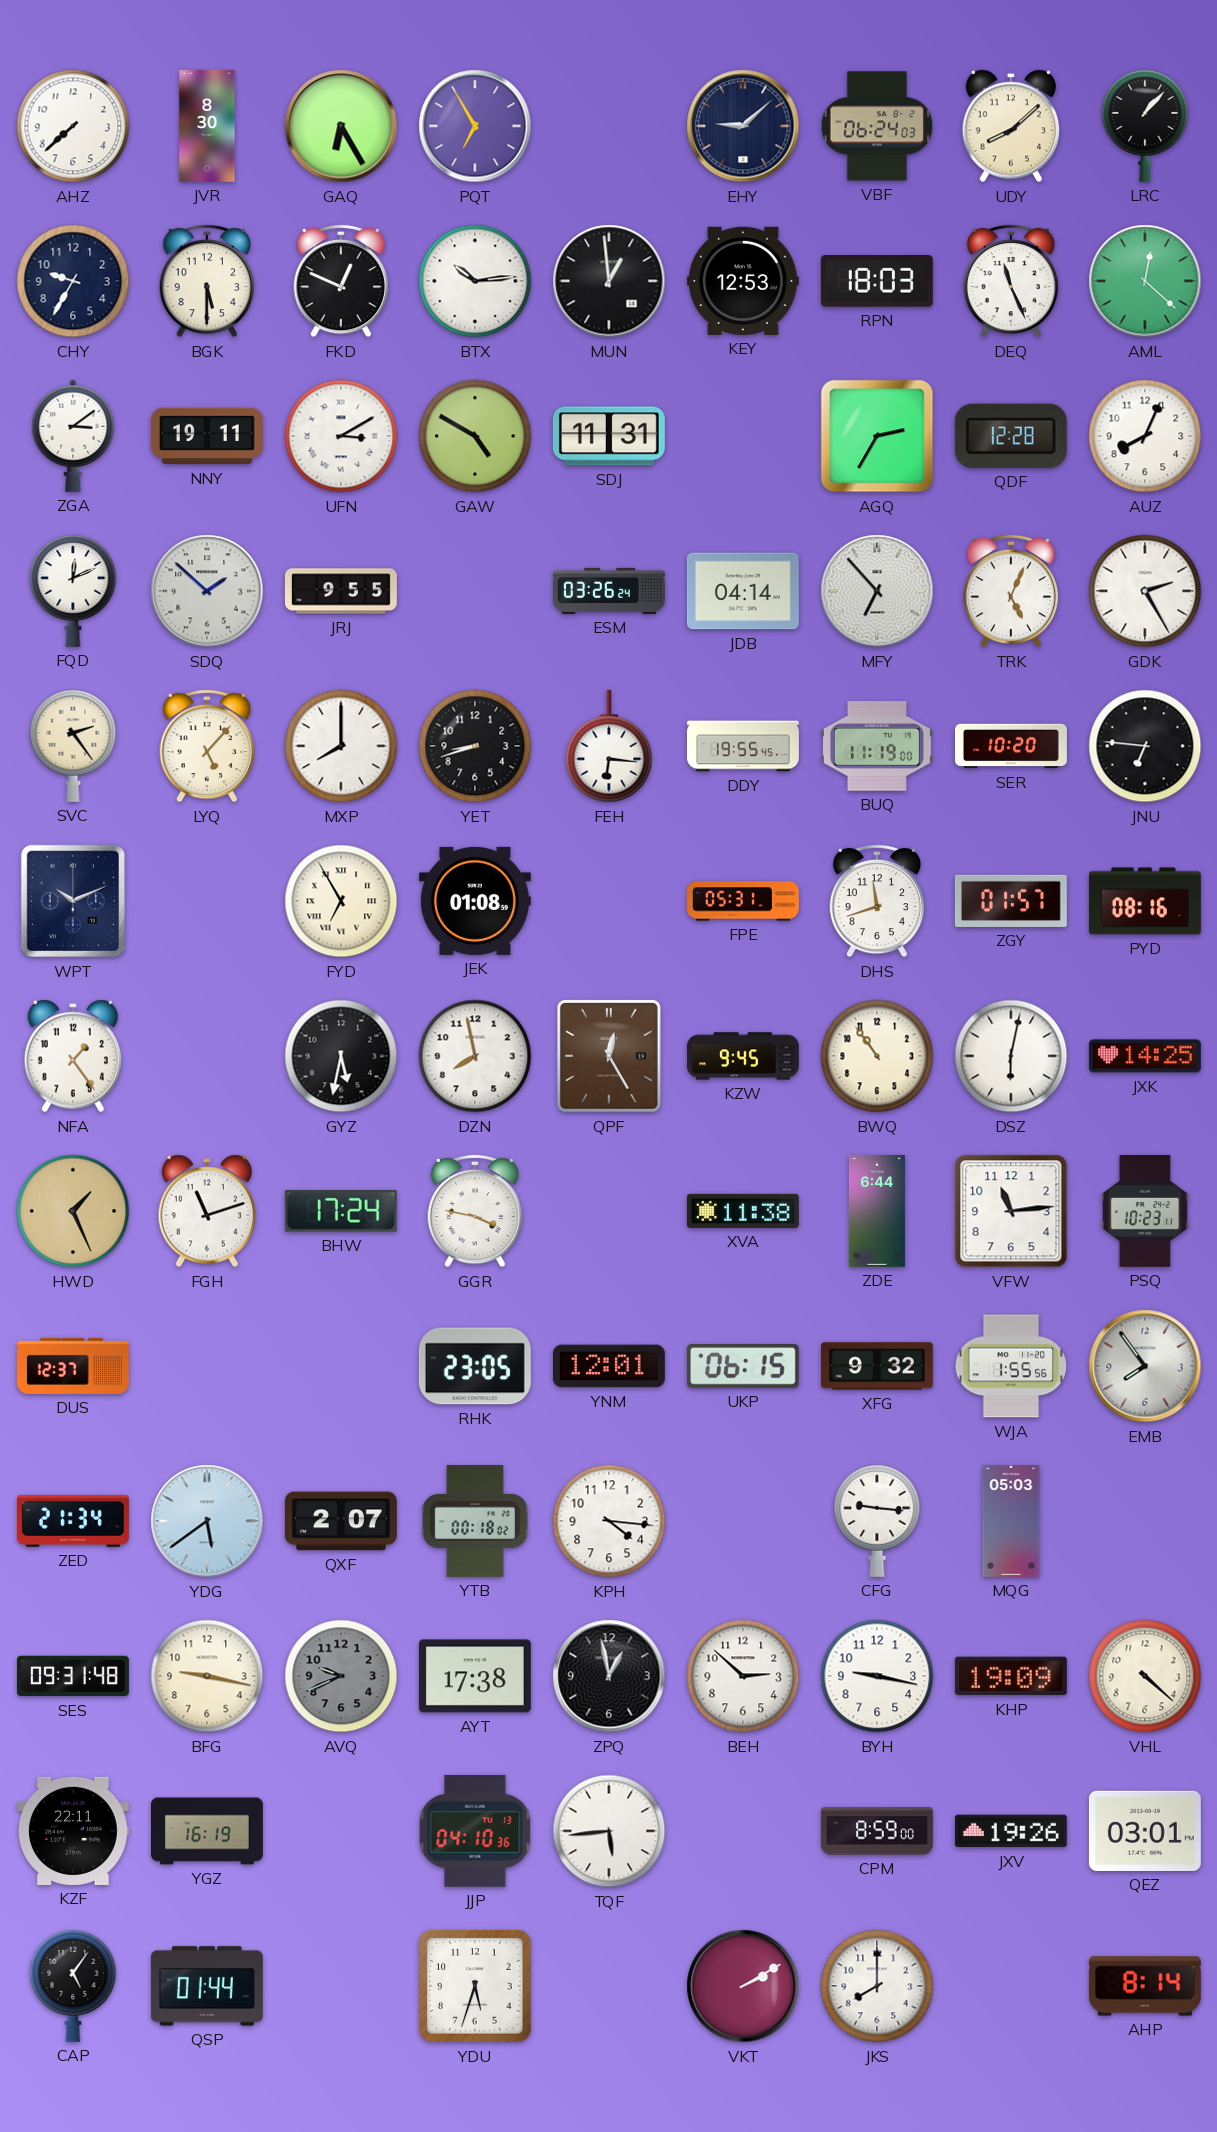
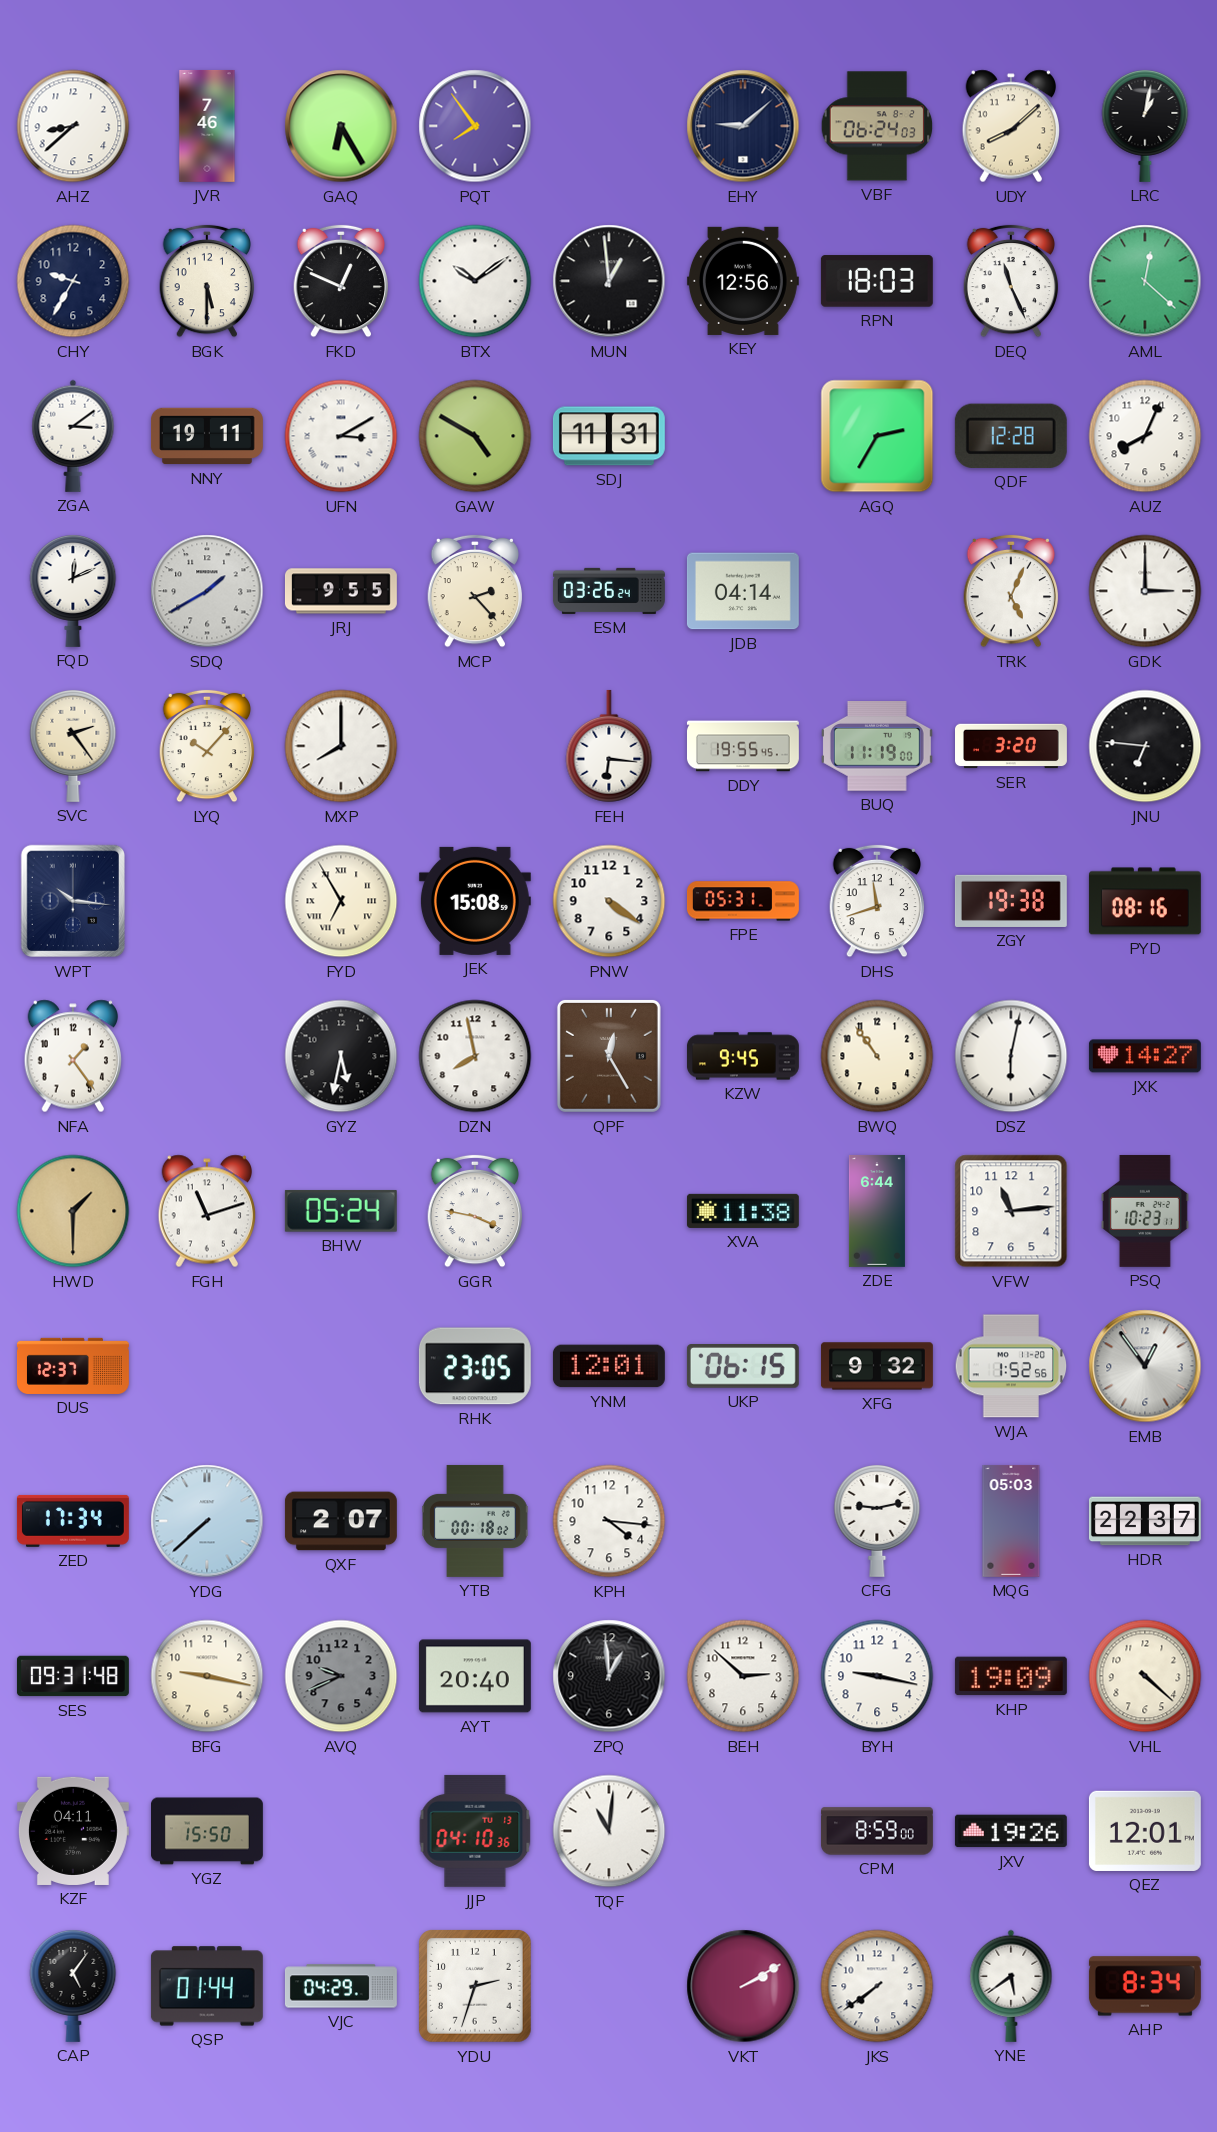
AHZ: 7:38 -> 8:38 (73, 126)
JVR: 8:30 -> 7:46 (207, 126)
PQT: 6:55 -> 7:54 (475, 126)
LRC: 1:07 -> 1:02 (1145, 125)
BTX: 10:14 -> 10:09 (475, 281)
KEY: 12:53 -> 12:56 (743, 281)
SDQ: 1:52 -> 1:40 (207, 591)
MCP: none -> 2:23 (475, 591)
MFY: 6:53 -> none (877, 591)
GDK: 2:25 -> 3:00 (1145, 591)
LYQ: 5:07 -> 10:07 (207, 746)
YET: 8:42 -> none (475, 746)
SER: 10:20 -> 3:20 (1012, 746)
WPT: 10:11 -> 10:16 (72, 901)
JEK: 01:08 -> 15:08 (475, 901)
PNW: none -> 4:21 (609, 901)
ZGY: 01:57 -> 19:38 (1011, 901)
JXK: 14:25 -> 14:27 (1145, 1056)
HWD: 1:26 -> 1:30 (73, 1211)
BHW: 17:24 -> 05:24 (341, 1211)
WJA: 1:55 -> 1:52 (1011, 1366)
EMB: 7:54 -> 12:54 (1145, 1366)
ZED: 21:34 -> 17:34 (73, 1521)
YDG: 5:39 -> 7:38 (207, 1521)
CFG: 9:16 -> 9:13 (877, 1520)
HDR: none -> 22:37 (1145, 1521)
AYT: 17:38 -> 20:40 (475, 1676)
ZPQ: 12:58 -> 12:59 (609, 1676)
KZF: 22:11 -> 04:11 (73, 1831)
YGZ: 16:19 -> 15:50 (208, 1831)
TQF: 5:44 -> 11:01 (609, 1831)
QEZ: 03:01 -> 12:01 (1145, 1831)
VJC: none -> 04:29 (341, 1986)
YDU: 5:33 -> 2:33 (476, 1987)
JKS: 8:00 -> 7:39 (877, 1986)
YNE: none -> 5:39 (1011, 1986)
AHP: 8:14 -> 8:34 (1145, 1986)
